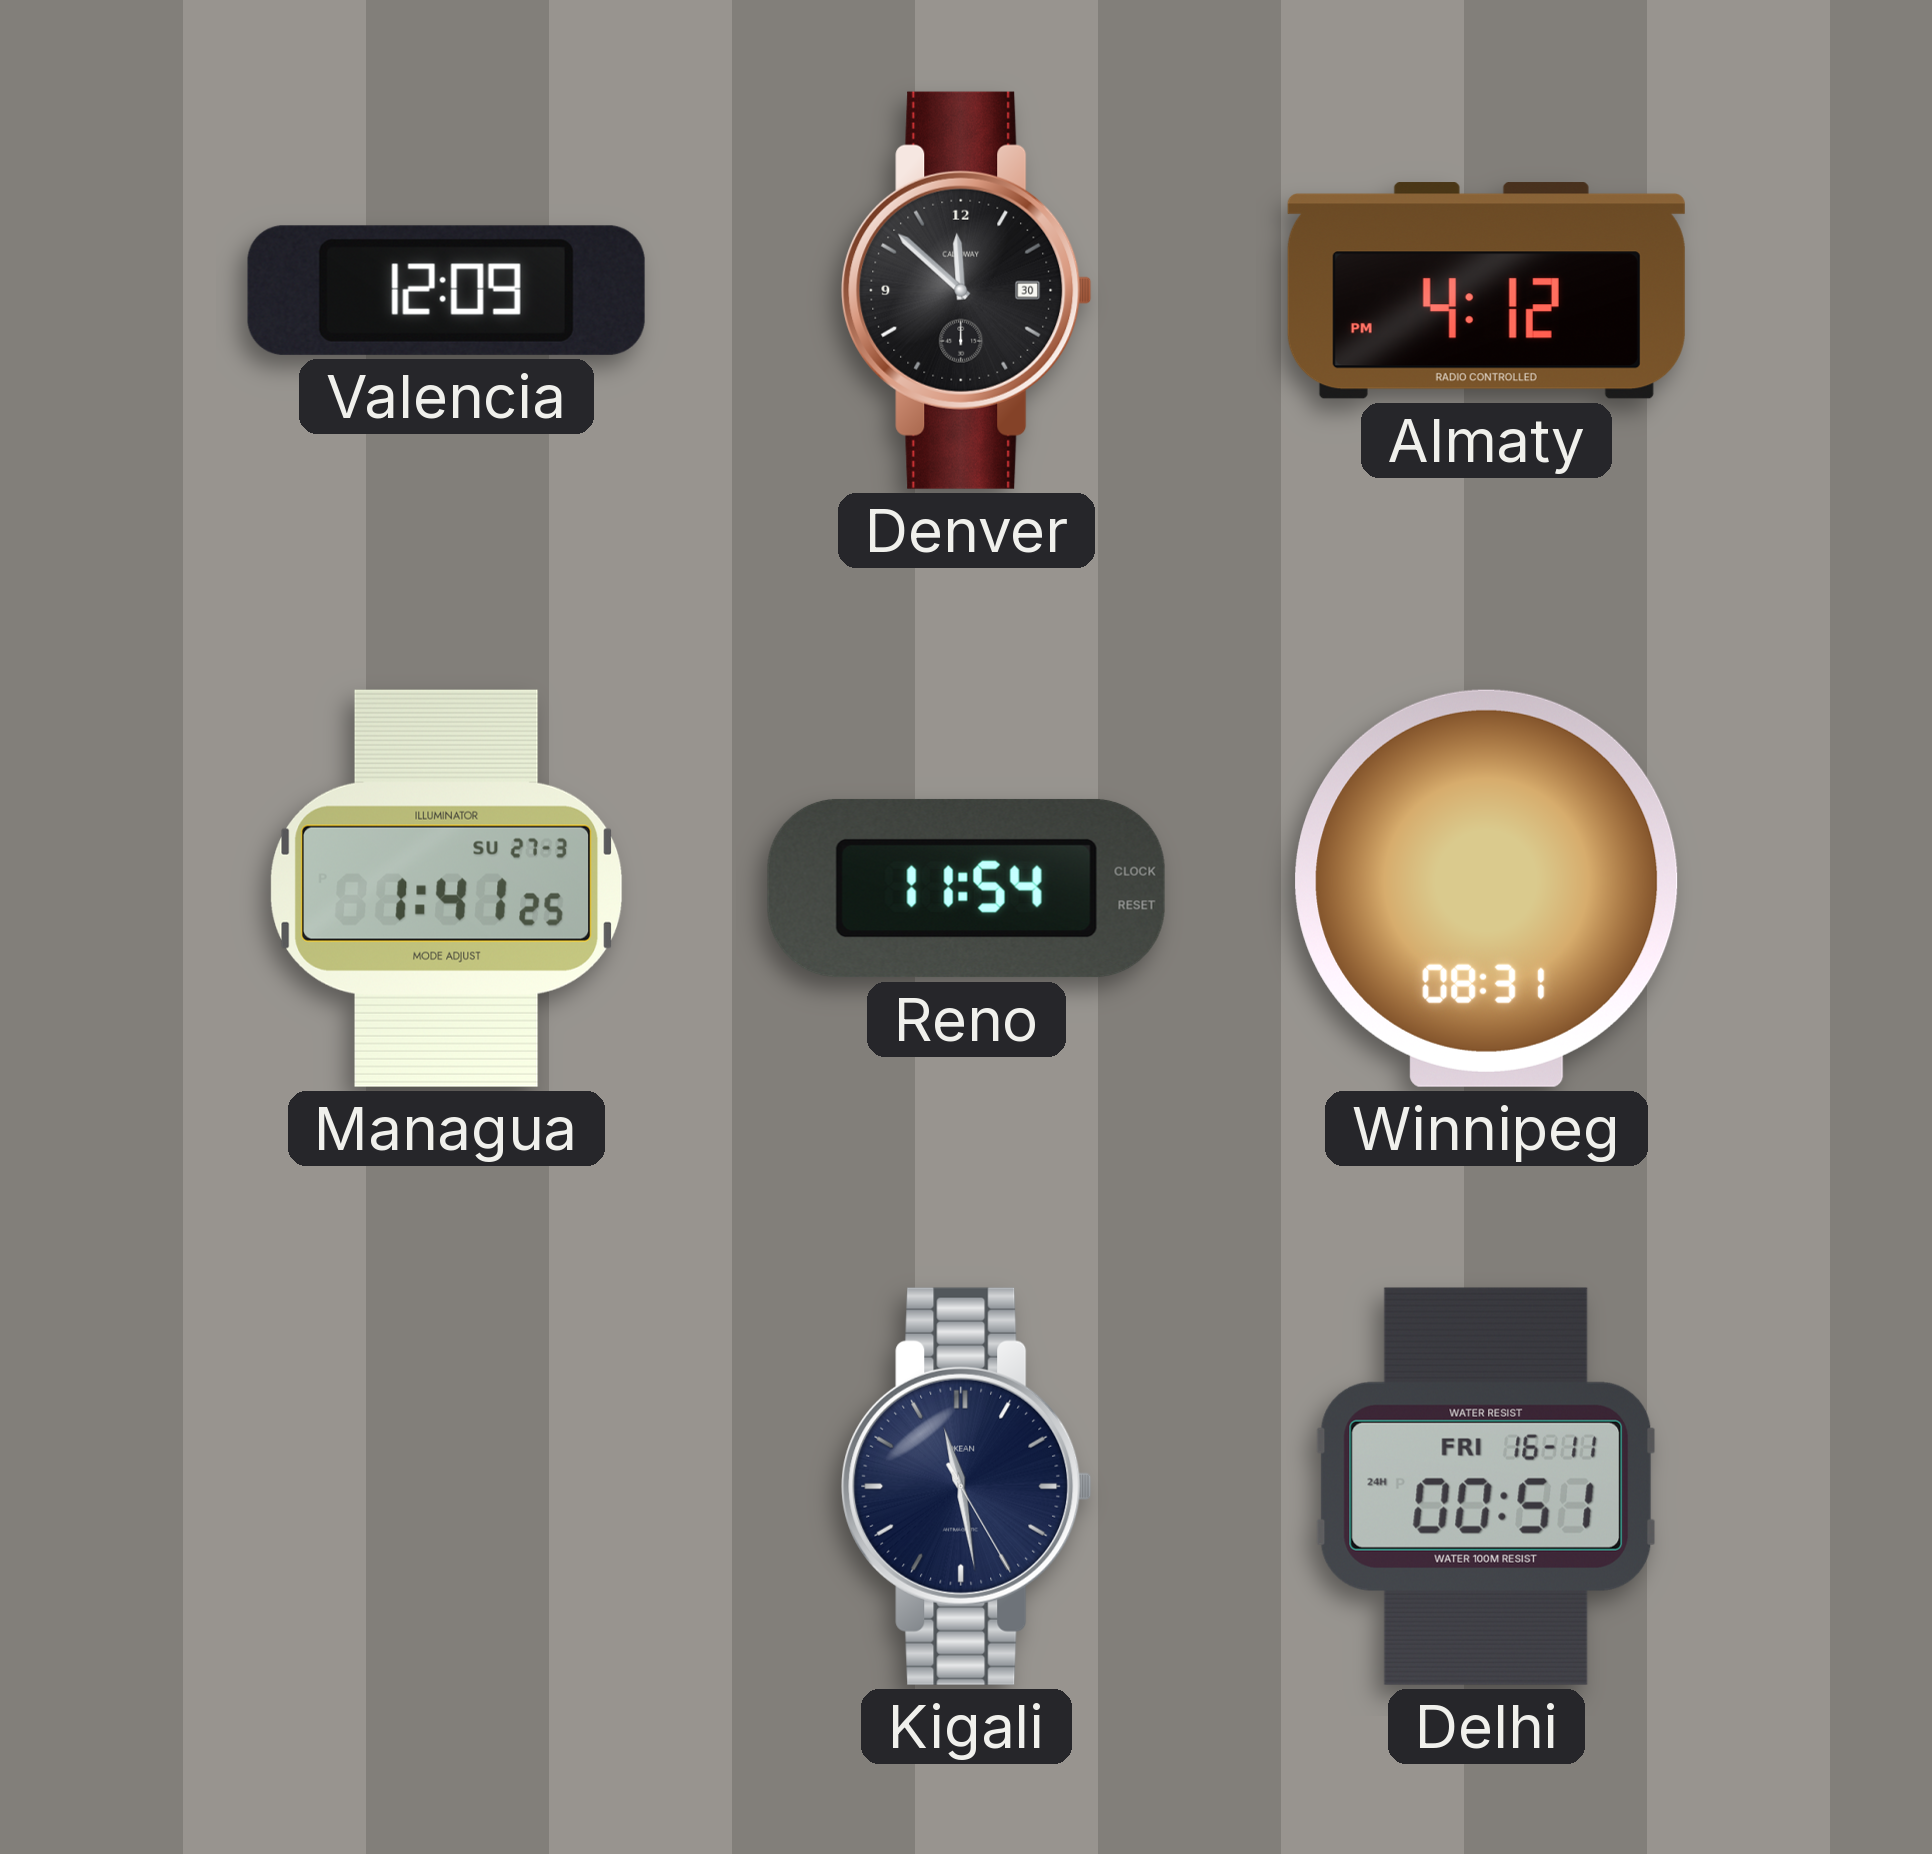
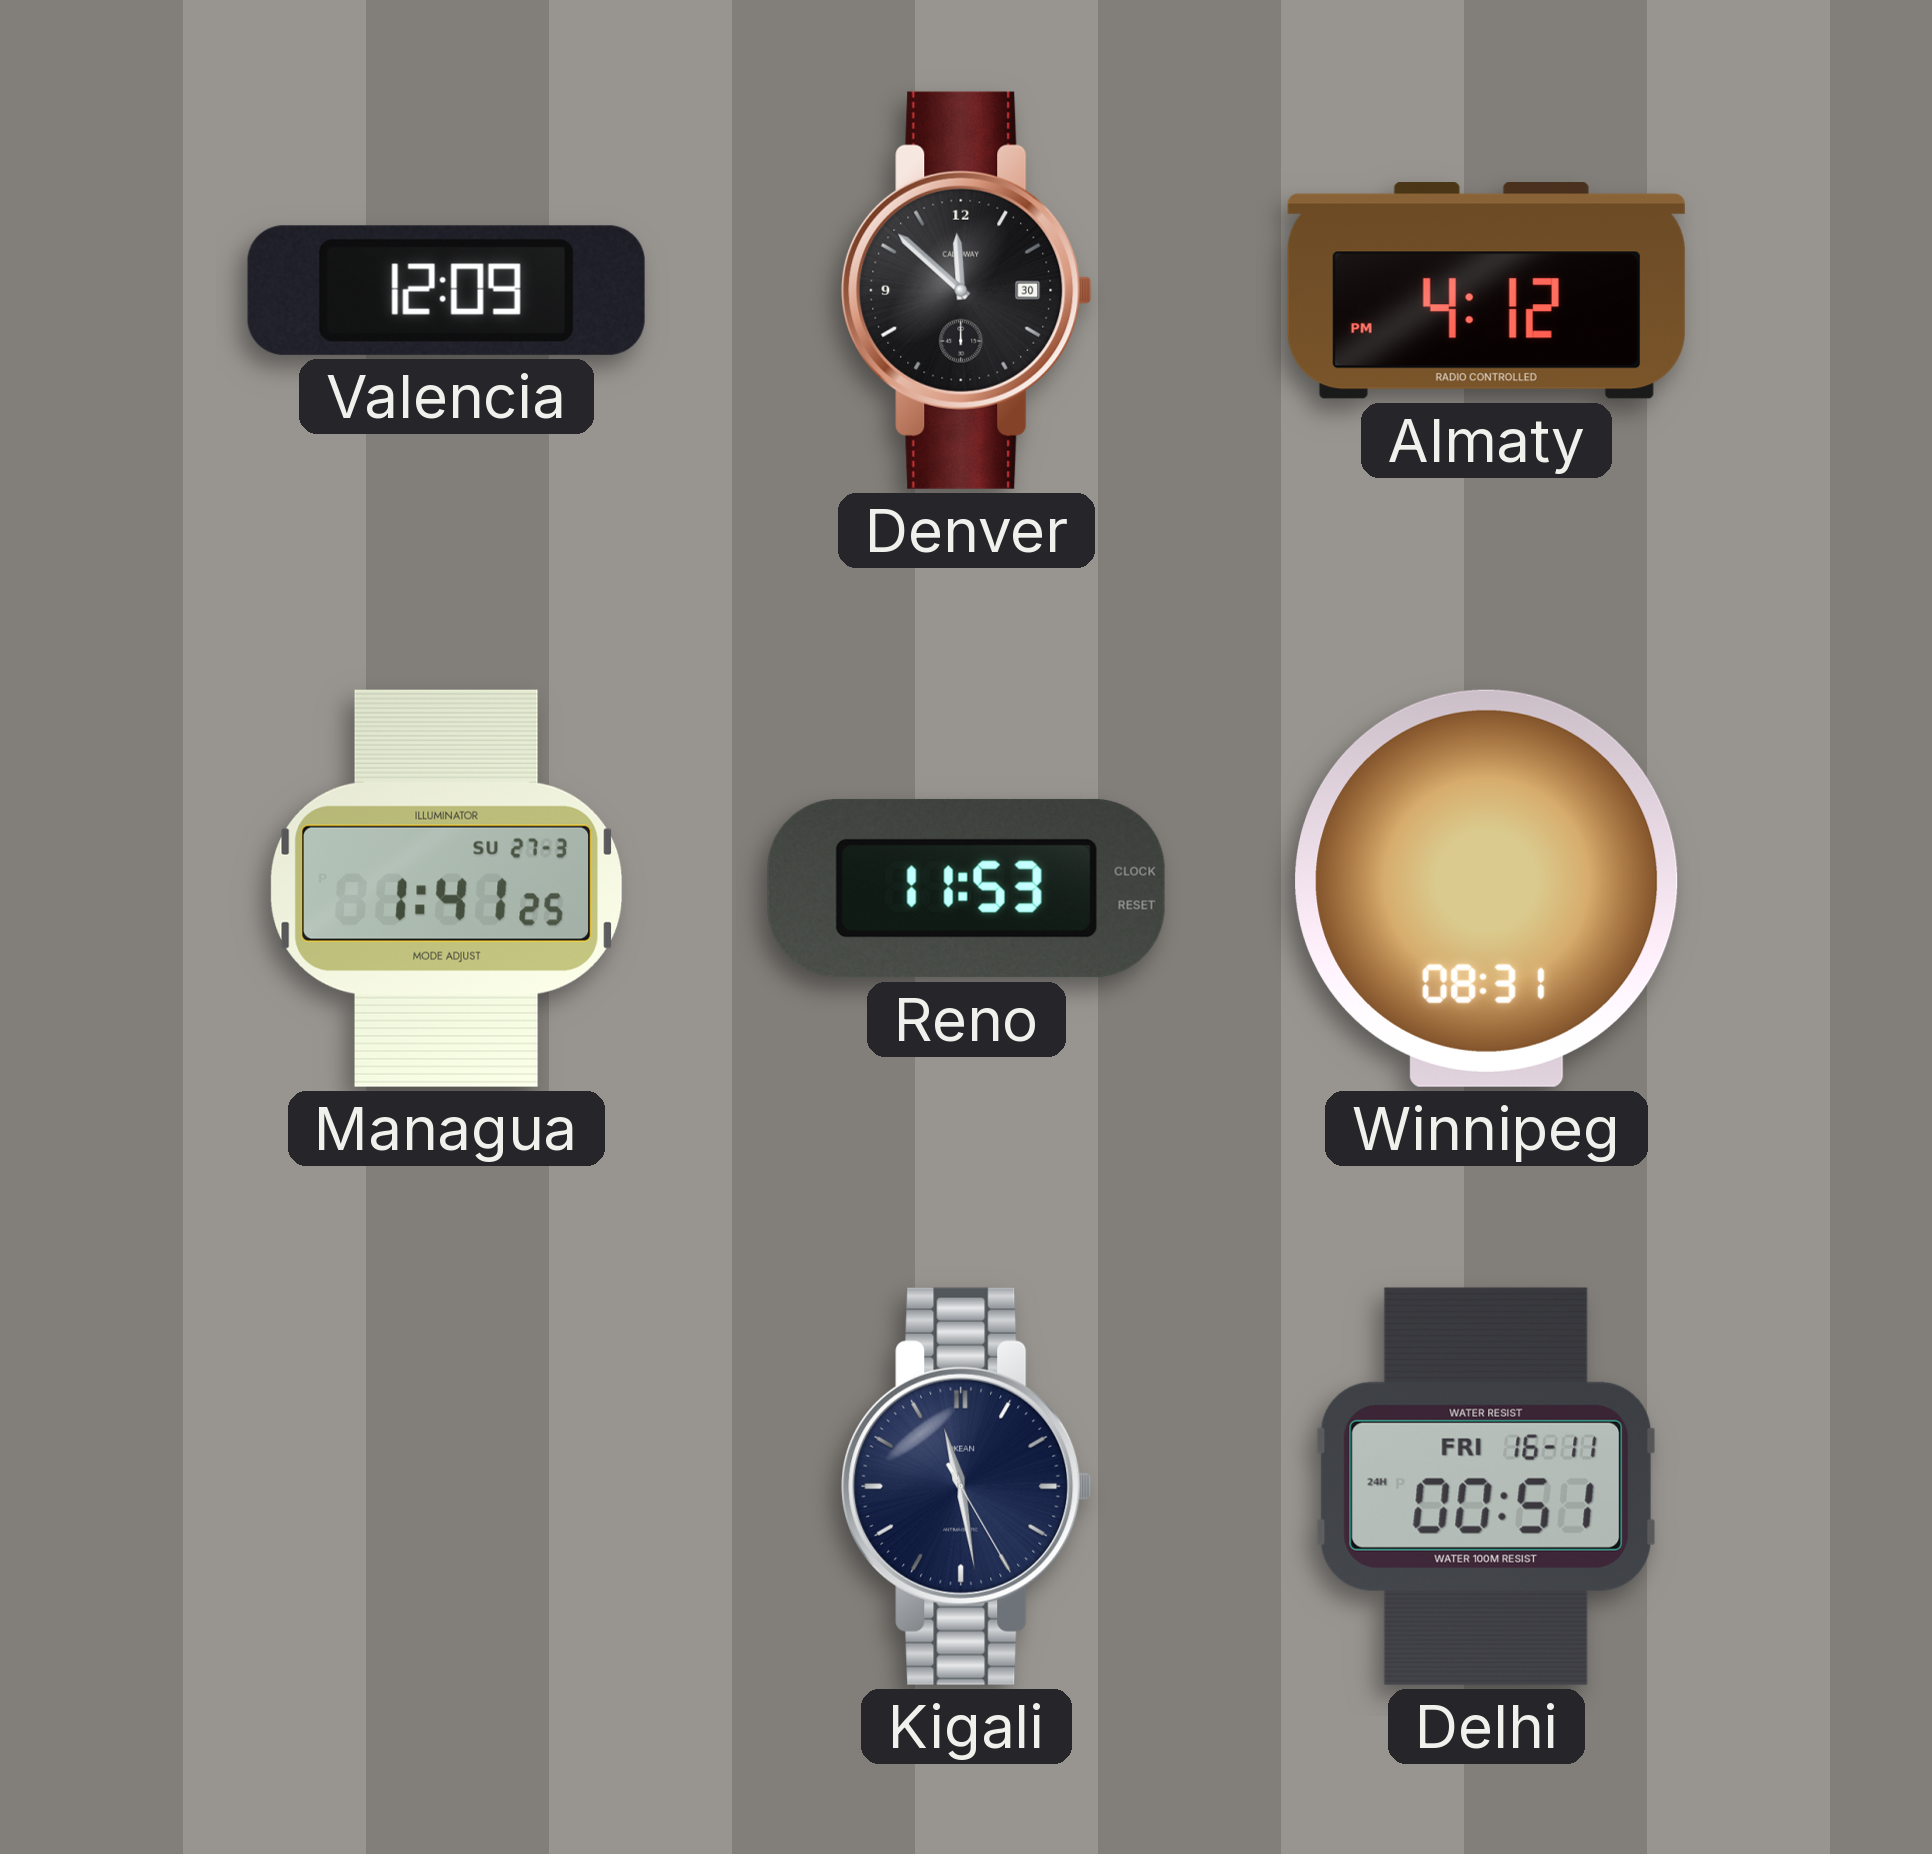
Reno: 11:54 -> 11:53 (966, 888)
